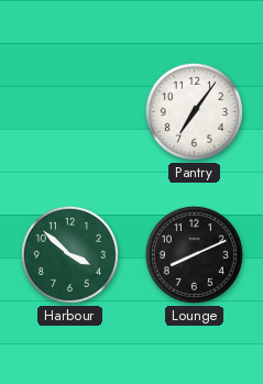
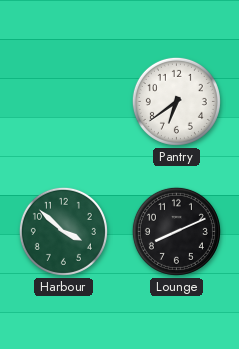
Pantry: 7:06 -> 6:39 (176, 101)
